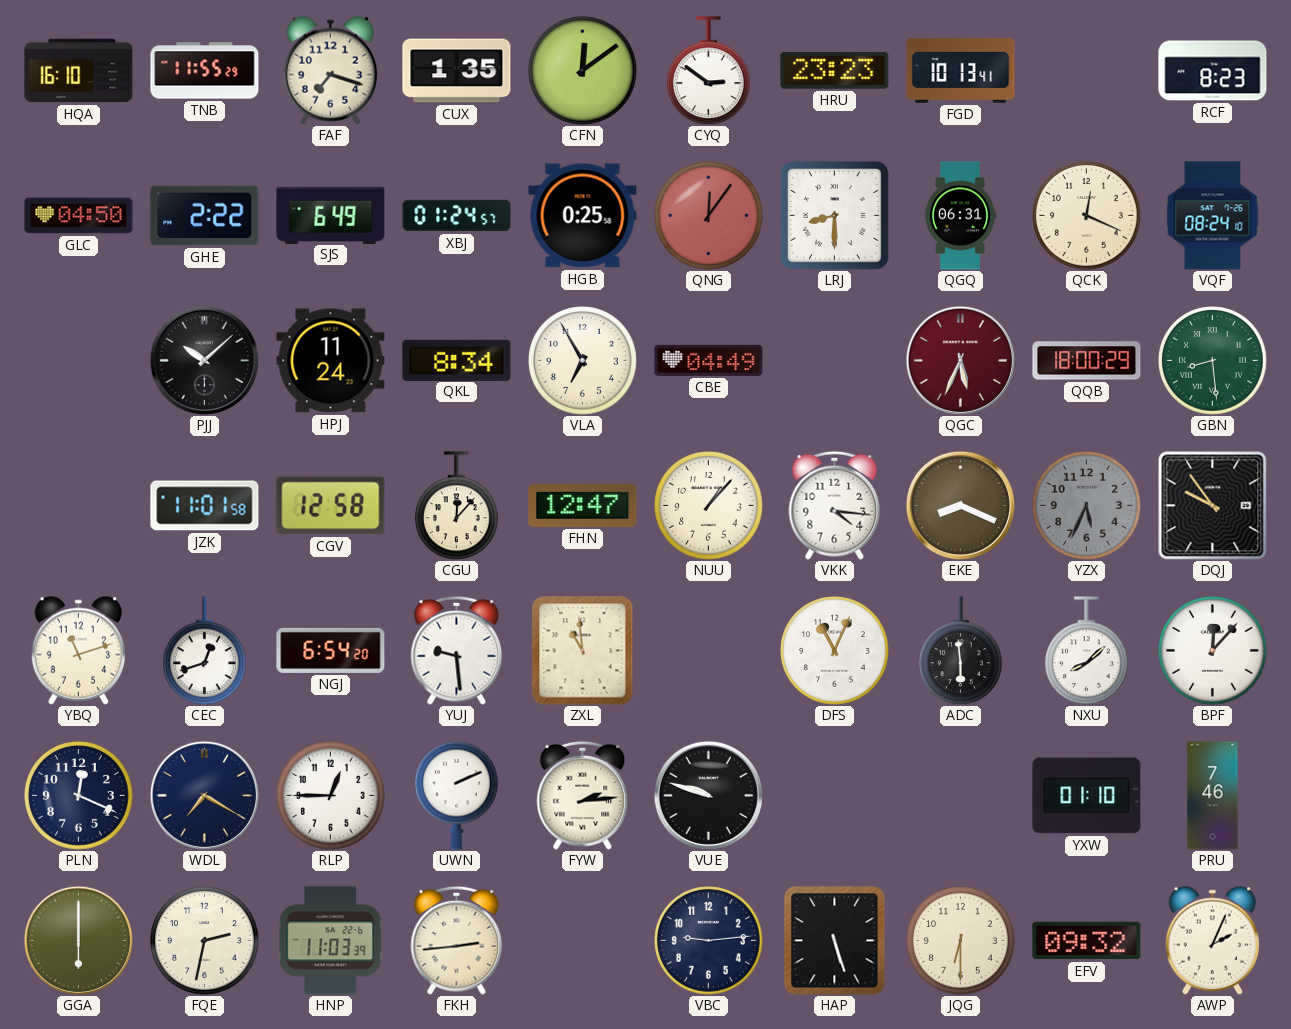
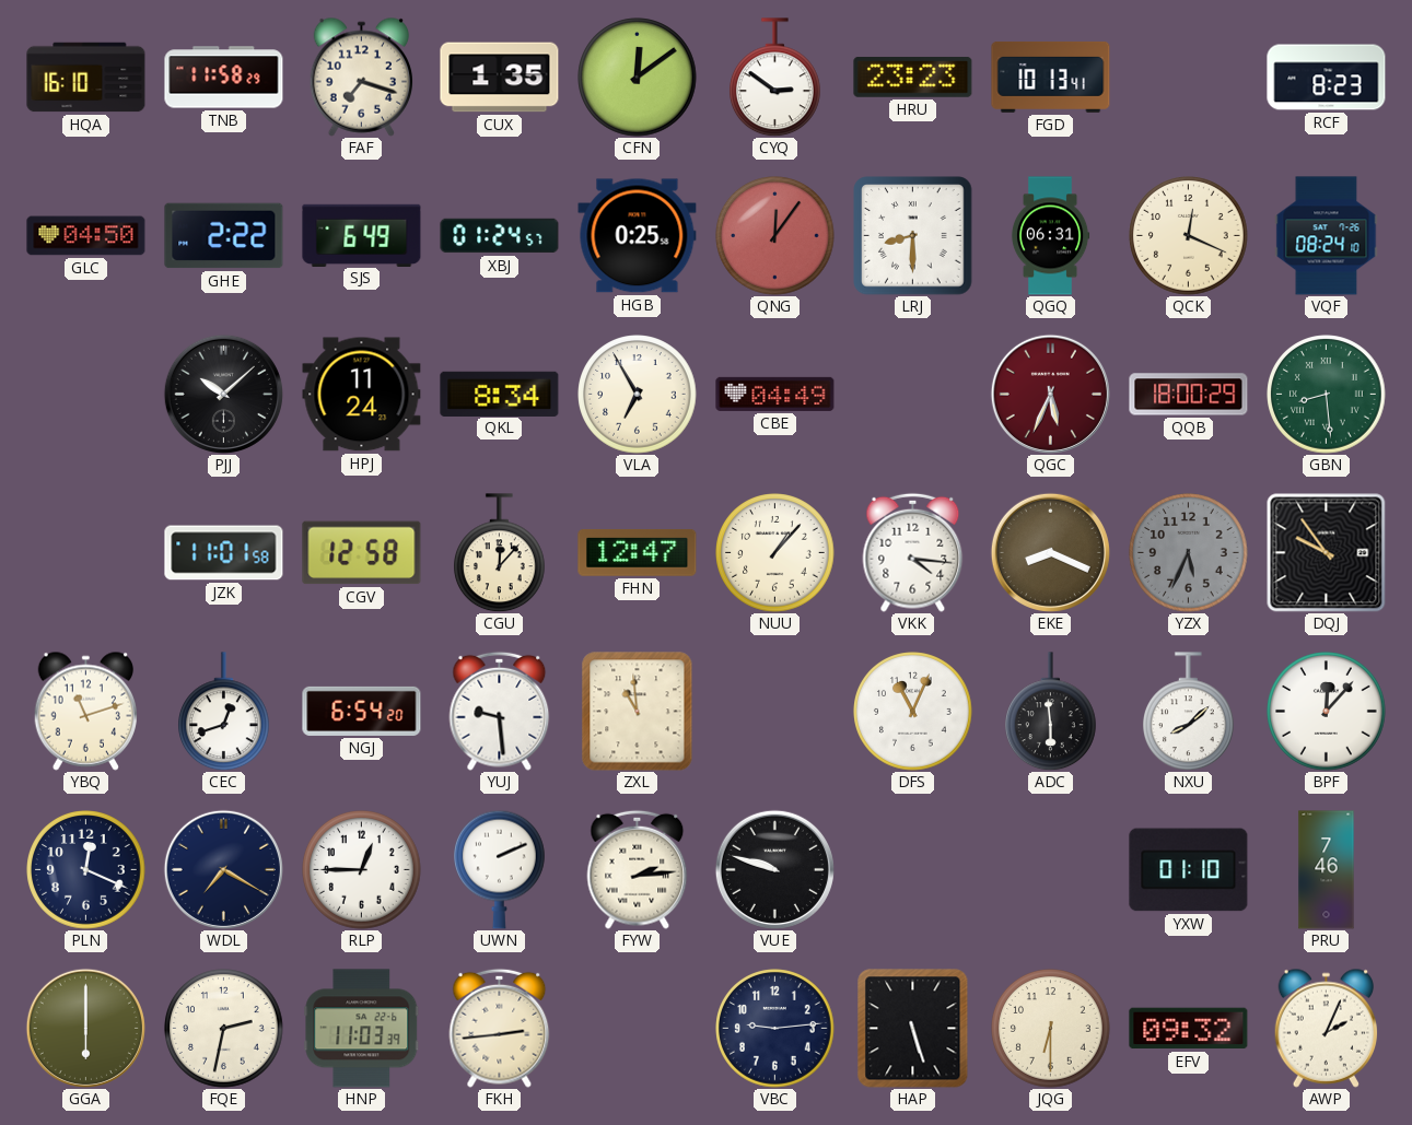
TNB: 11:55 -> 11:58 (224, 78)
